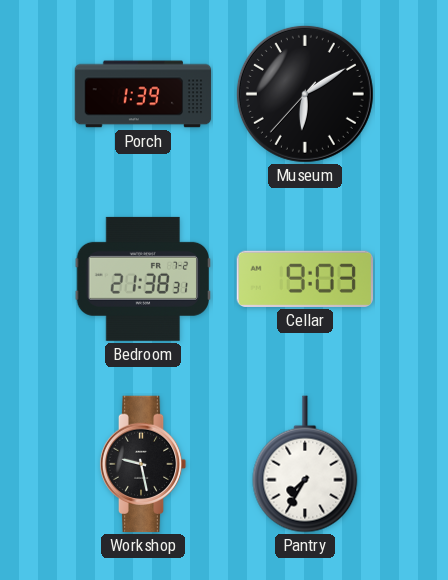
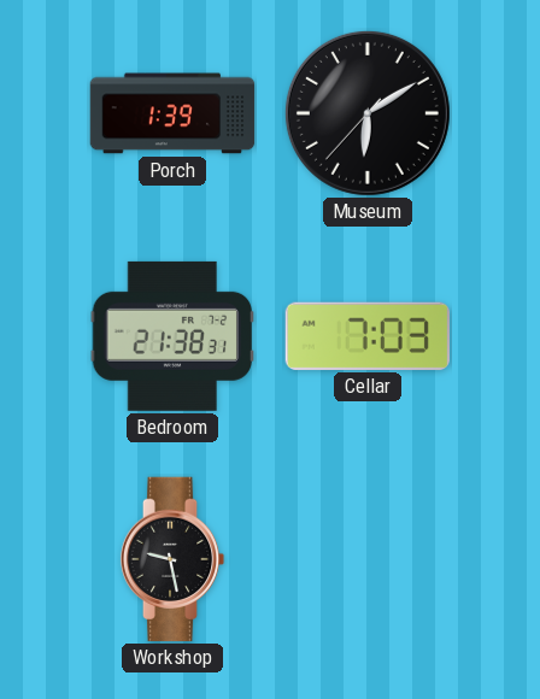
Cellar: 9:03 -> 7:03 (366, 336)
Pantry: 7:35 -> none (305, 464)
